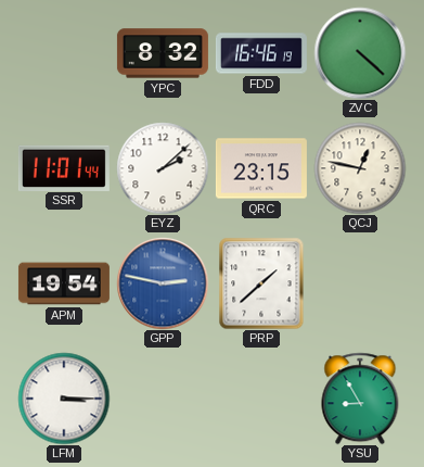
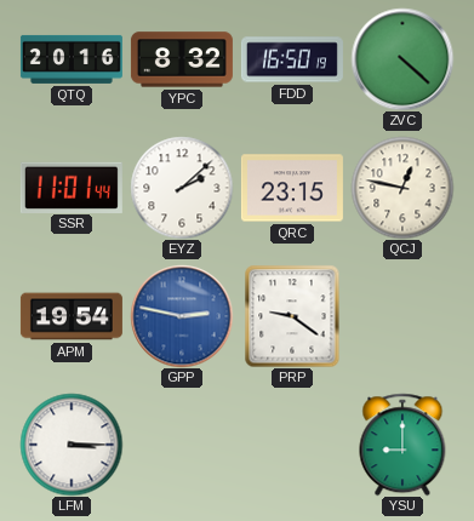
QTQ: none -> 20:16 (72, 59)
FDD: 16:46 -> 16:50 (292, 59)
PRP: 1:38 -> 9:21 (292, 316)
YSU: 8:55 -> 9:00 (402, 445)
